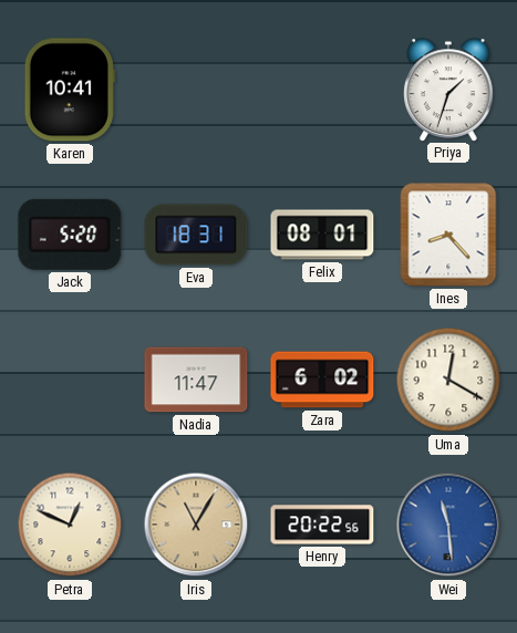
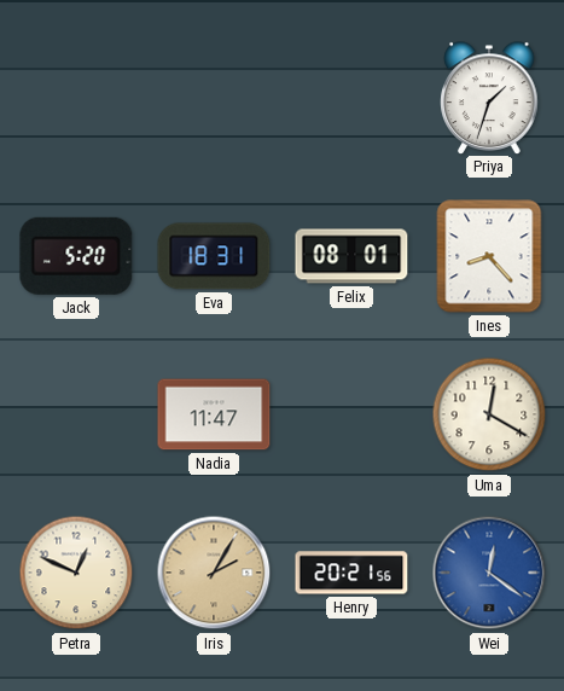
Karen: 10:41 -> none (70, 90)
Zara: 6:02 -> none (322, 380)
Iris: 11:05 -> 2:05 (214, 573)
Henry: 20:22 -> 20:21 (351, 573)
Wei: 11:29 -> 12:21 (489, 573)
